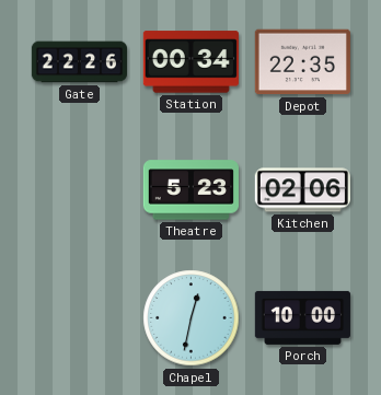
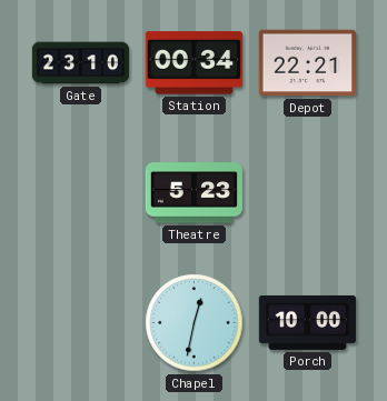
Gate: 22:26 -> 23:10 (80, 63)
Depot: 22:35 -> 22:21 (307, 63)
Kitchen: 02:06 -> none (302, 190)
